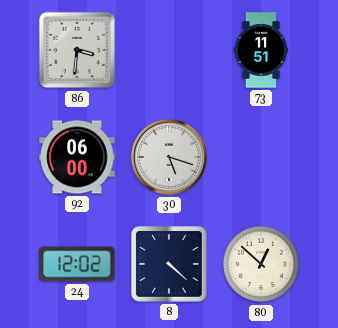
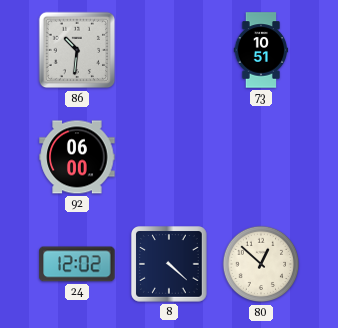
86: 3:31 -> 10:31 (77, 50)
73: 11:51 -> 10:51 (261, 50)
30: 5:18 -> none (169, 157)
